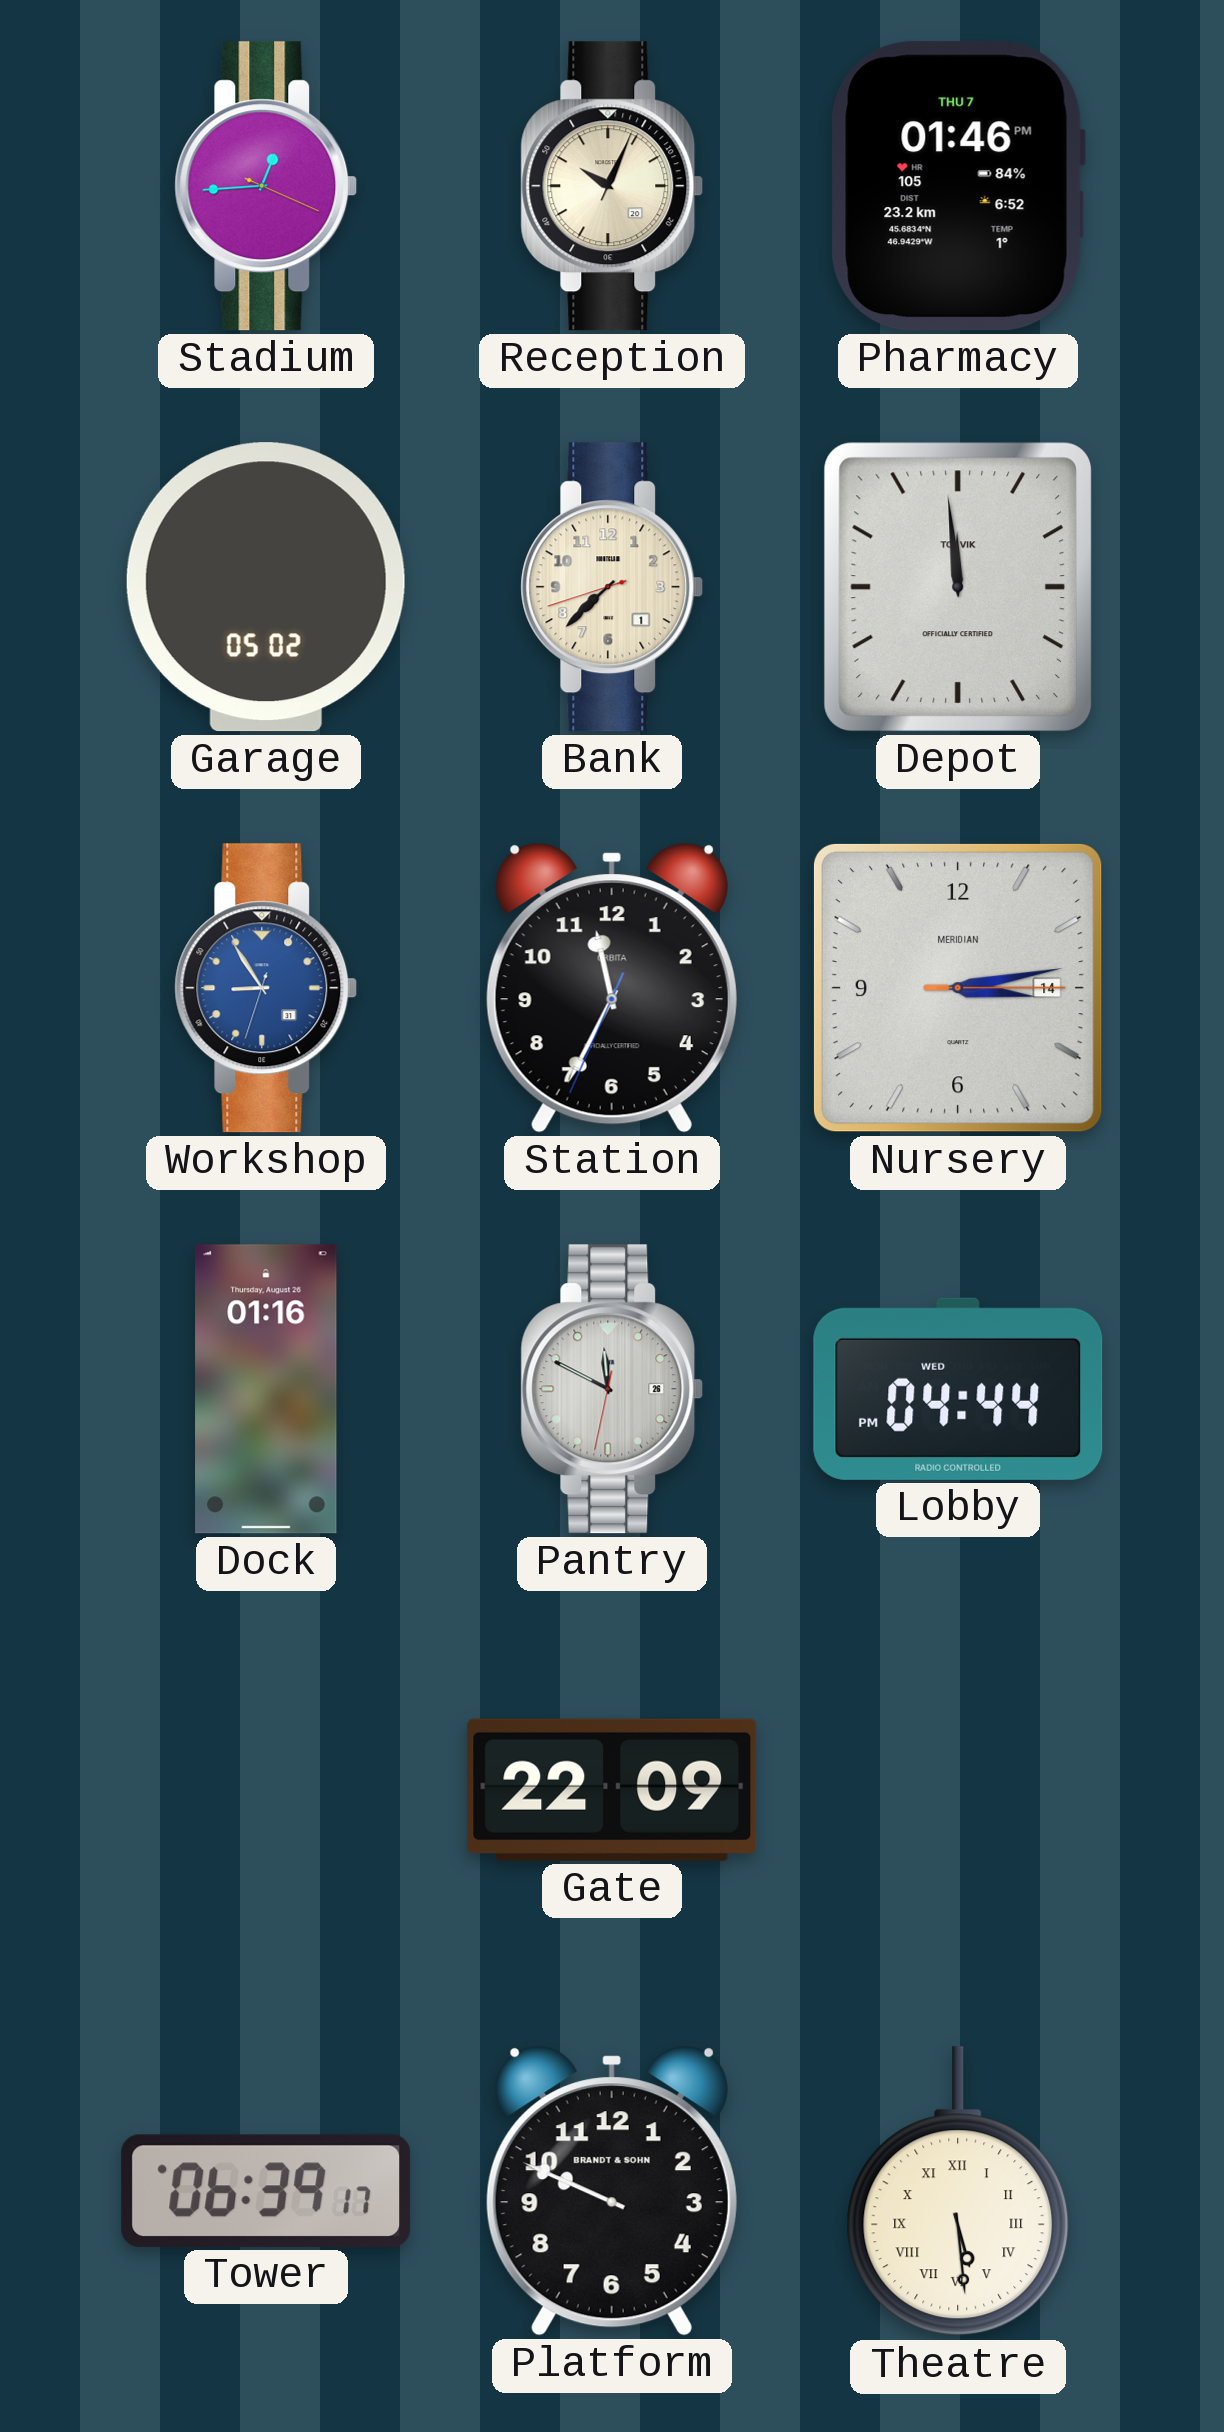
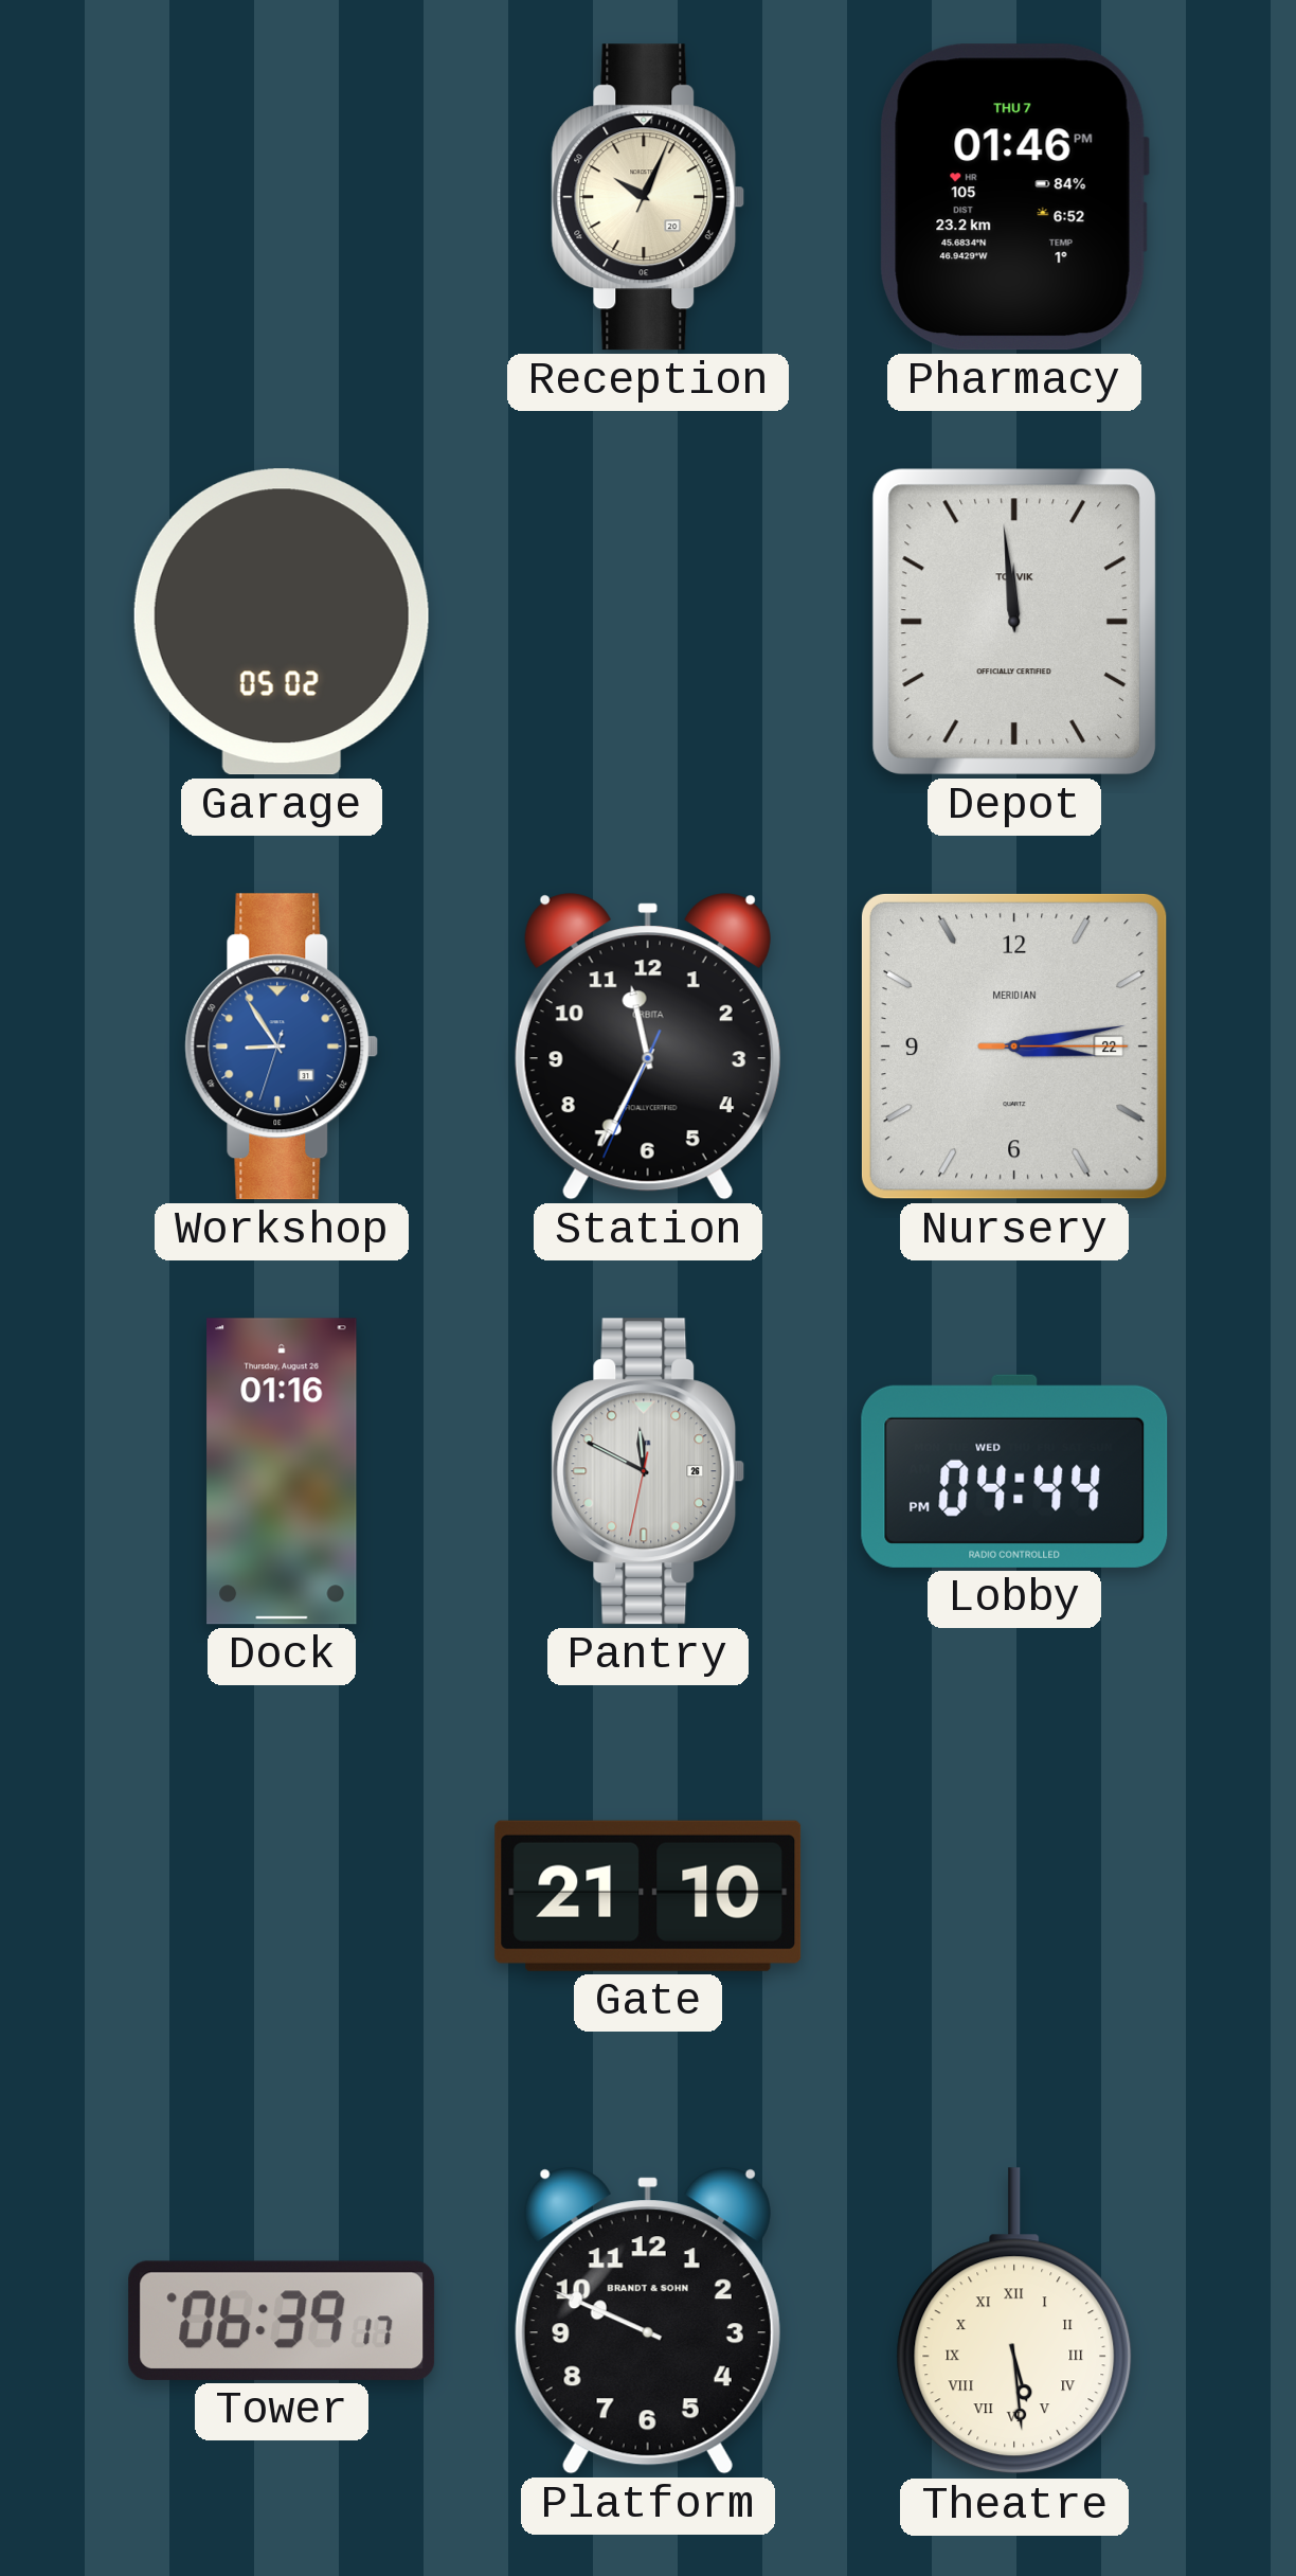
Stadium: 12:44 -> none (266, 186)
Bank: 7:37 -> none (612, 587)
Nursery date: 14 -> 22 (1014, 1046)
Gate: 22:09 -> 21:10 (648, 1896)
